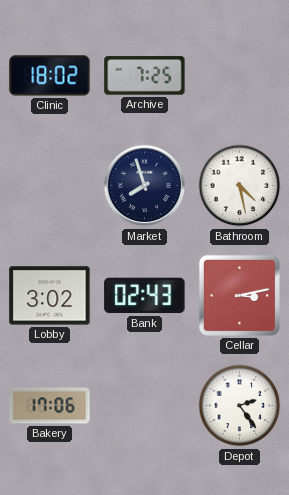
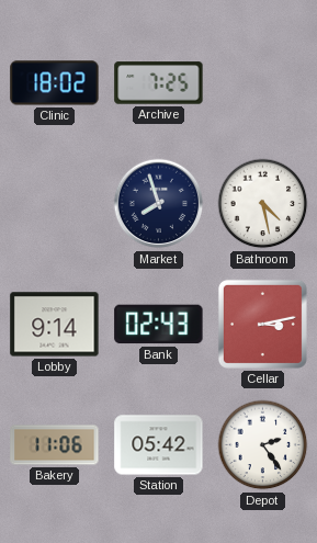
Lobby: 3:02 -> 9:14 (55, 325)
Bakery: 17:06 -> 11:06 (55, 445)
Station: none -> 05:42 (159, 445)
